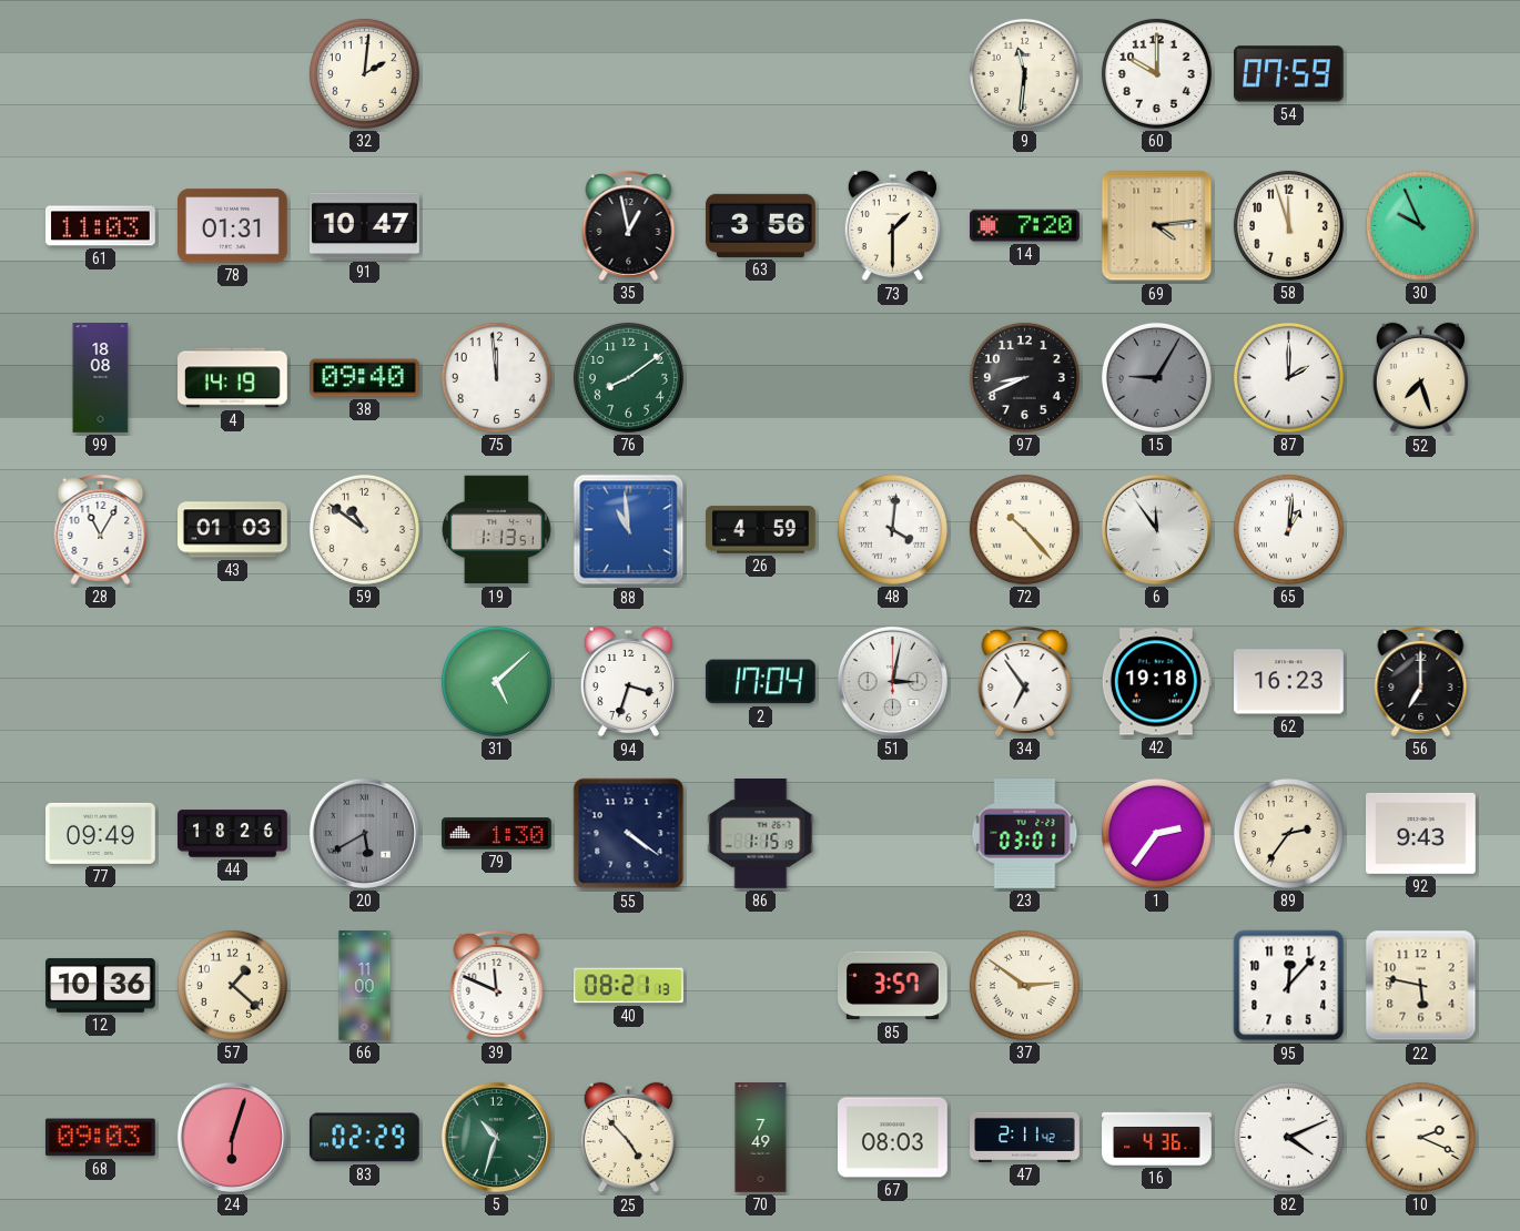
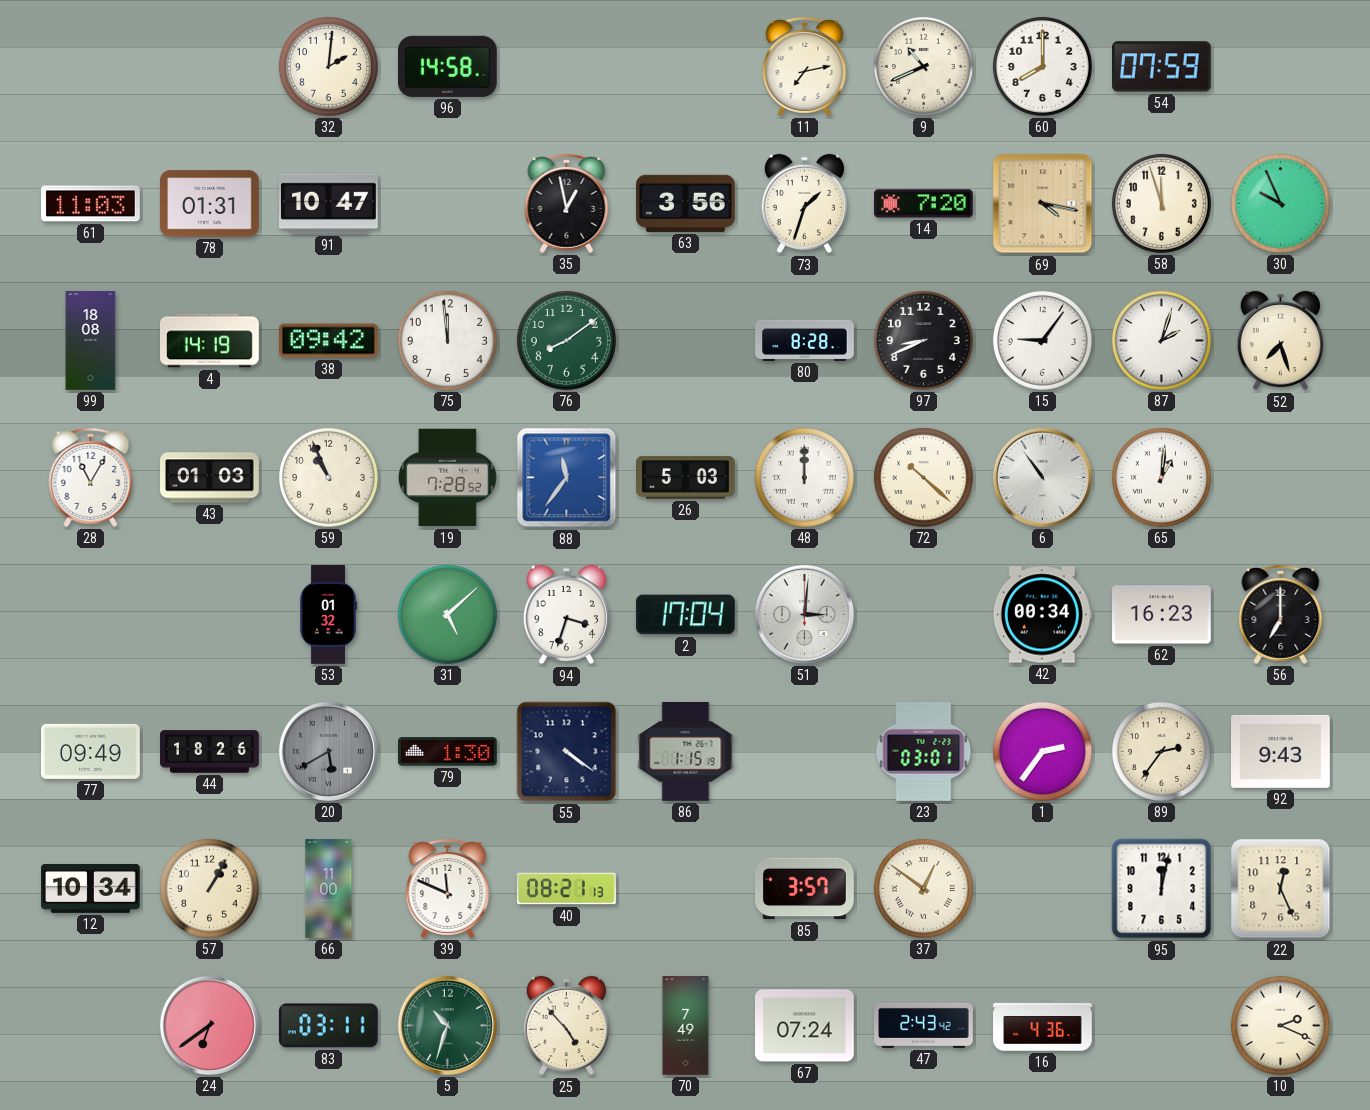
96: none -> 14:58 (448, 66)
11: none -> 7:13 (805, 67)
9: 11:31 -> 10:41 (923, 66)
60: 10:00 -> 8:00 (1042, 66)
73: 1:30 -> 1:33 (804, 204)
69: 4:14 -> 4:17 (1043, 204)
38: 09:40 -> 09:42 (329, 341)
80: none -> 8:28 (805, 340)
15: 9:05 -> 9:06 (1042, 340)
15 dial: grey -> white (1042, 340)
87: 2:00 -> 2:03 (1161, 340)
59: 10:51 -> 10:56 (328, 477)
19: 1:13 -> 7:28 (447, 478)
88: 10:59 -> 11:36 (567, 478)
26: 4:59 -> 5:03 (686, 478)
48: 4:01 -> 12:00 (804, 477)
72: 10:23 -> 10:22 (923, 477)
6: 11:54 -> 10:54 (1042, 477)
53: none -> 01:32 (329, 615)
51: 3:02 -> 3:01 (804, 614)
34: 6:54 -> none (1025, 682)
42: 19:18 -> 00:34 (1042, 615)
12: 10:36 -> 10:34 (91, 888)
57: 1:22 -> 1:05 (209, 888)
37: 2:51 -> 12:51 (923, 888)
95: 12:07 -> 12:02 (1162, 889)
22: 5:47 -> 12:26 (1281, 889)
68: 09:03 -> none (100, 1138)
24: 6:03 -> 6:39 (209, 1025)
83: 02:29 -> 03:11 (328, 1026)
67: 08:03 -> 07:24 (805, 1026)
47: 2:11 -> 2:43 (924, 1025)
82: 4:11 -> none (1288, 1137)
